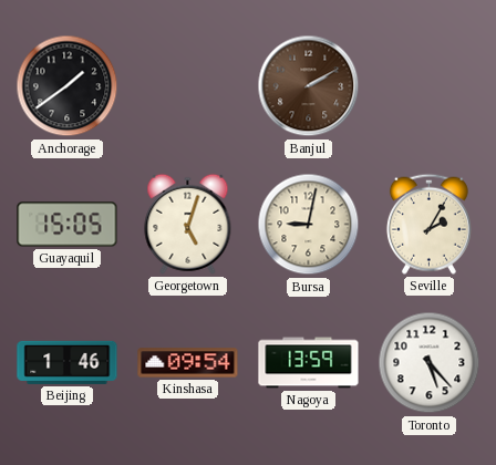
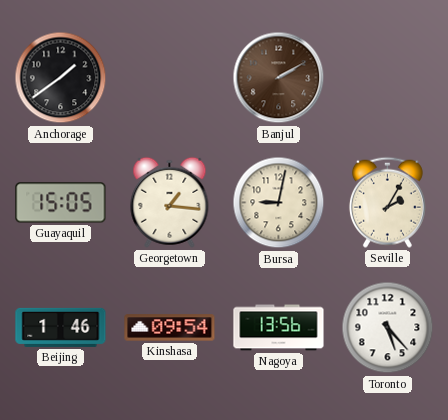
Georgetown: 5:03 -> 1:16 (170, 202)
Nagoya: 13:59 -> 13:56 (279, 328)
